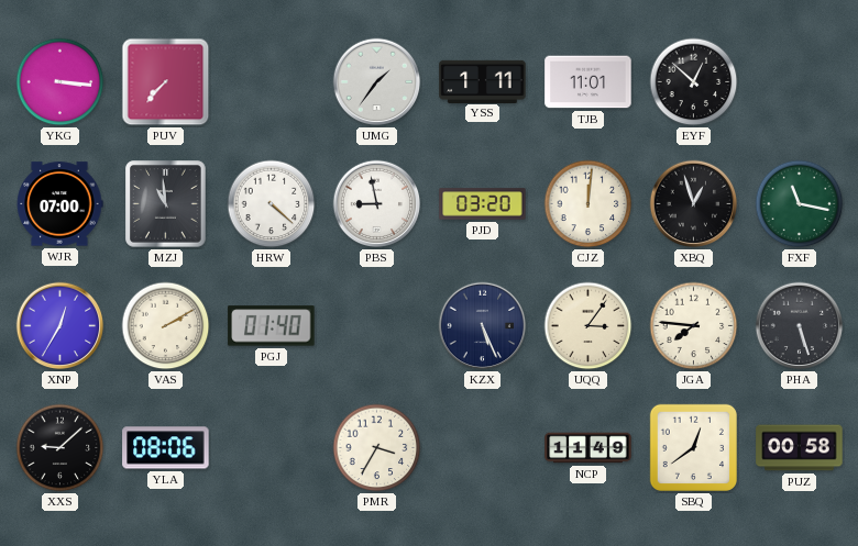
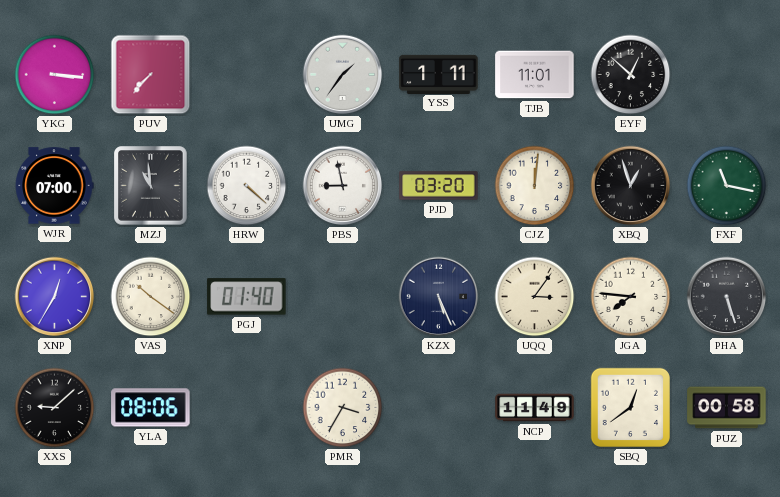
VAS: 2:10 -> 10:21 (151, 297)
